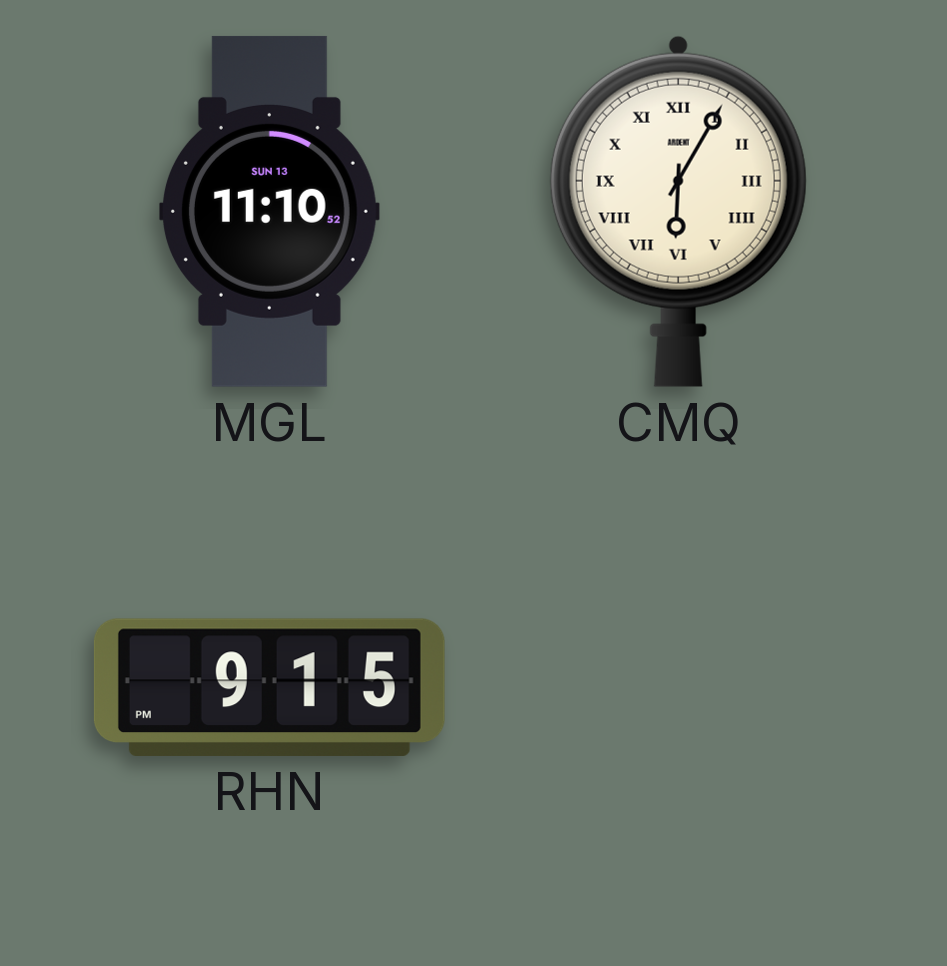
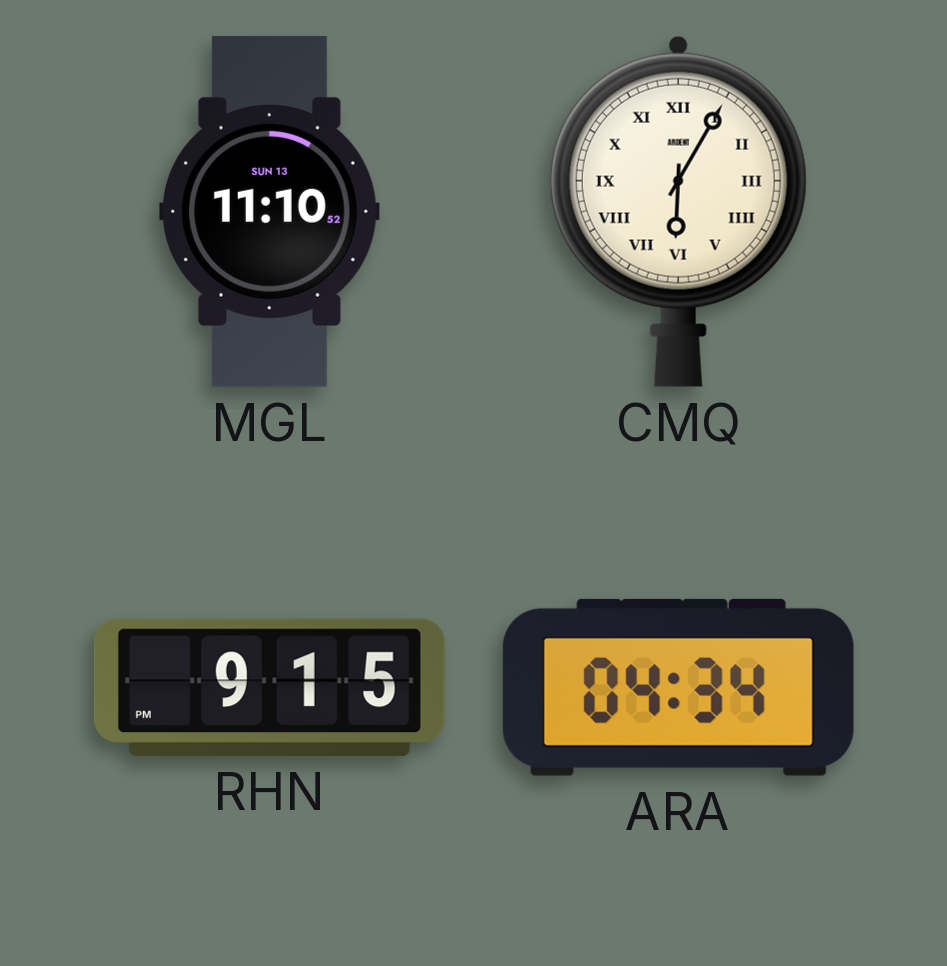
ARA: none -> 04:34 (678, 687)
